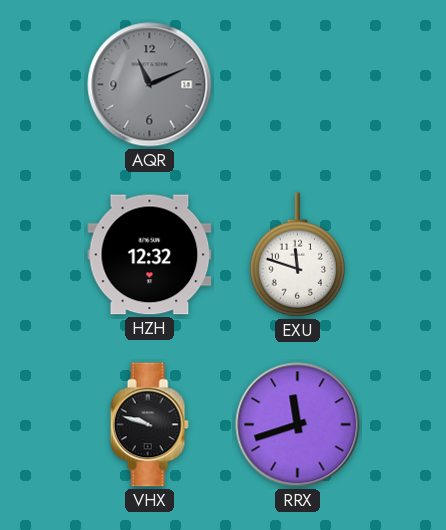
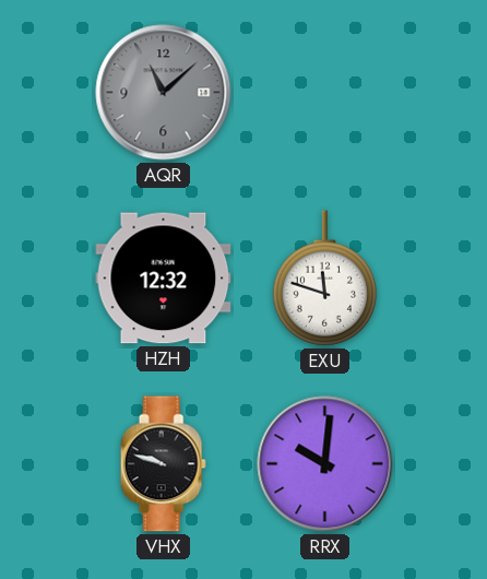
AQR: 11:11 -> 11:08 (164, 93)
RRX: 11:42 -> 10:01 (325, 464)
